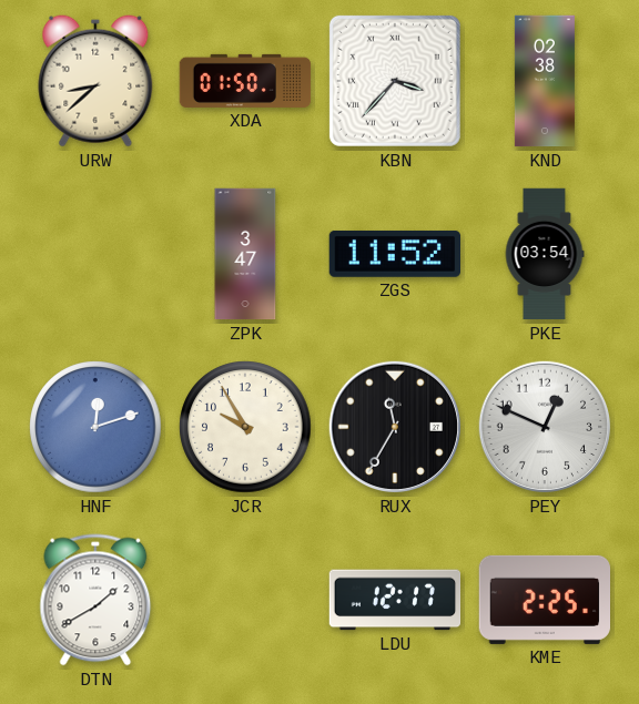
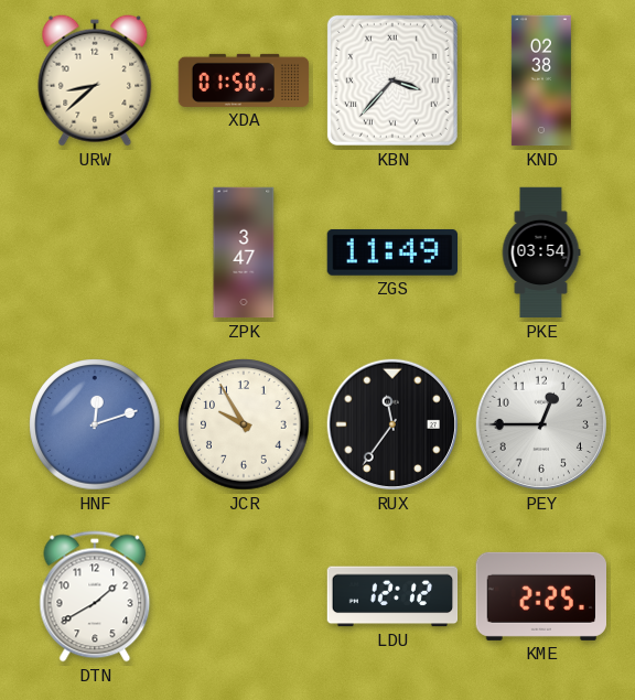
ZGS: 11:52 -> 11:49 (391, 252)
RUX: 11:35 -> 11:36 (392, 424)
PEY: 12:49 -> 12:45 (541, 424)
LDU: 12:17 -> 12:12 (392, 596)
